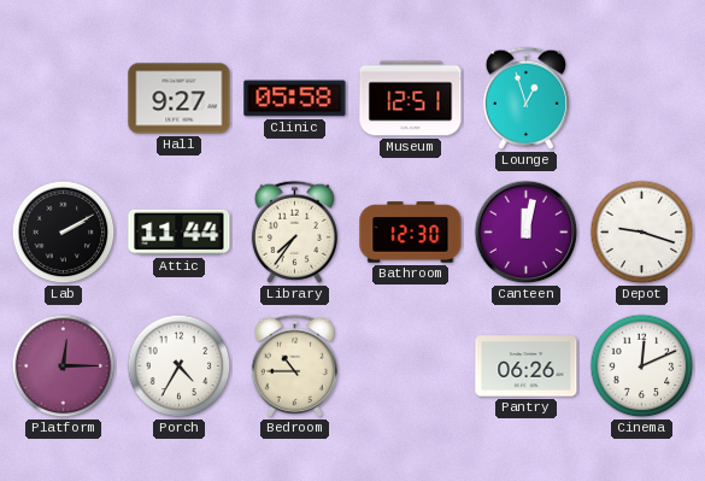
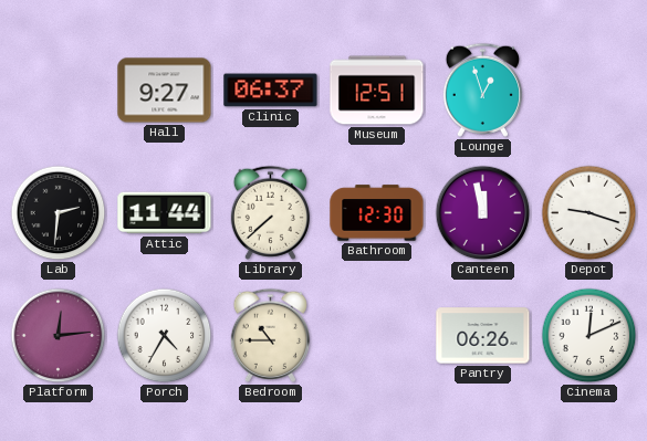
Clinic: 05:58 -> 06:37 (271, 91)
Lab: 2:10 -> 2:31 (59, 213)
Library: 7:36 -> 7:38 (270, 212)
Canteen: 12:02 -> 11:58 (483, 213)
Platform: 12:15 -> 12:14 (59, 336)
